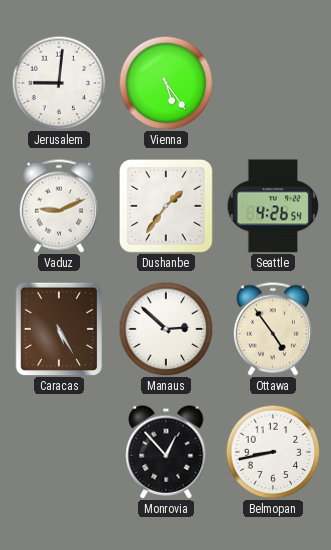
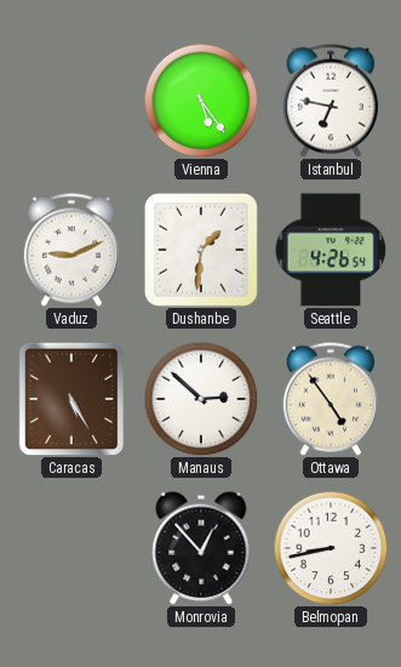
Jerusalem: 9:01 -> none (59, 83)
Istanbul: none -> 6:47 (331, 101)
Dushanbe: 1:36 -> 1:31 (202, 251)
